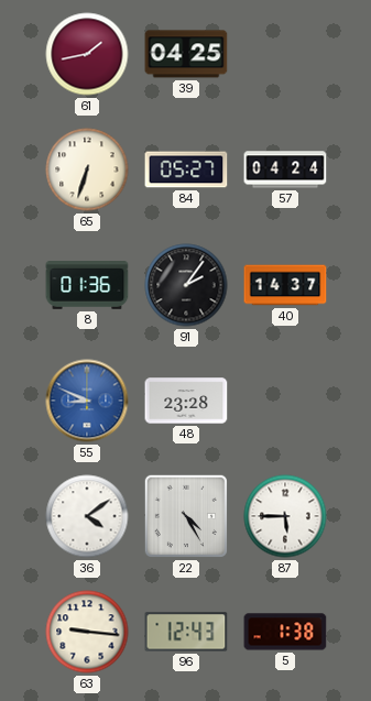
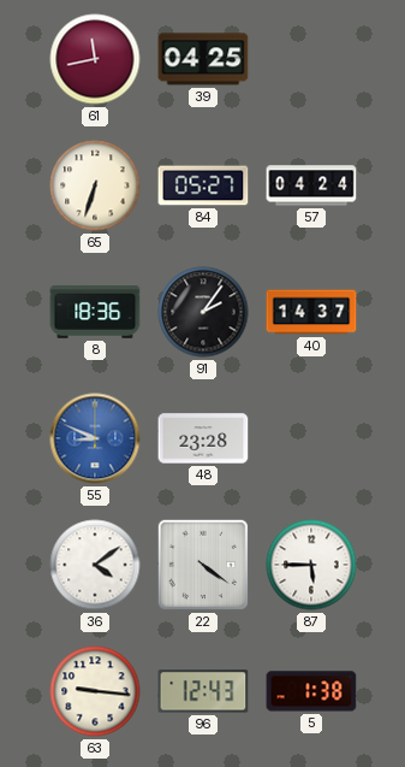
61: 1:43 -> 11:43 (95, 59)
8: 01:36 -> 18:36 (95, 312)
22: 4:25 -> 4:21 (203, 565)
